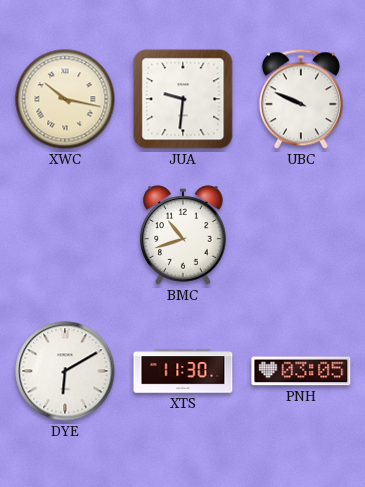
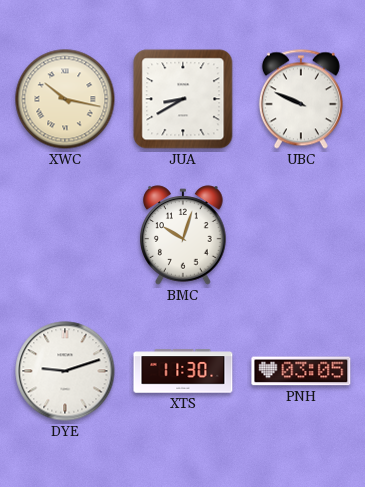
JUA: 9:31 -> 8:40 (183, 99)
BMC: 10:42 -> 10:03 (183, 235)
DYE: 6:10 -> 9:12 (65, 371)
